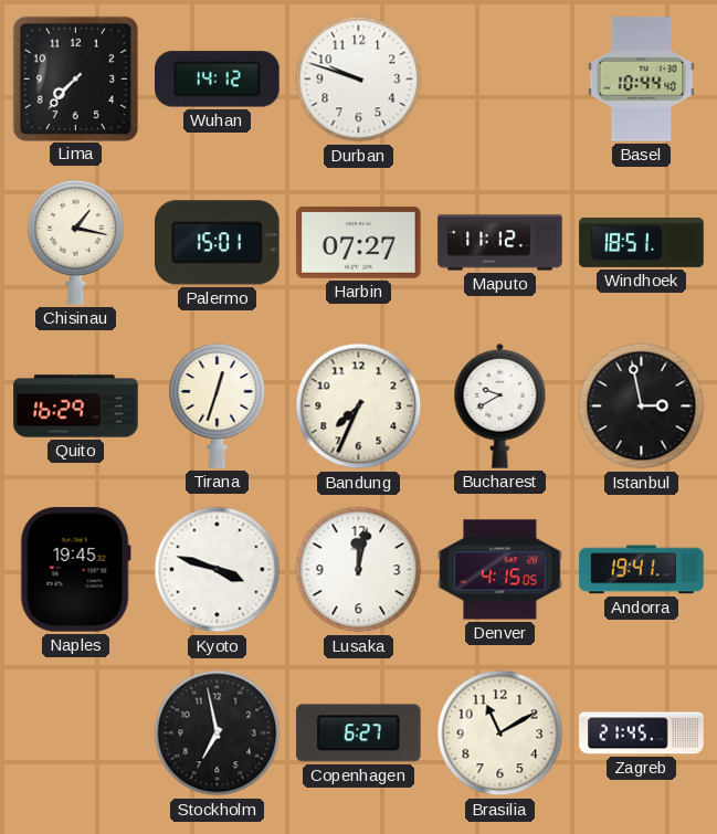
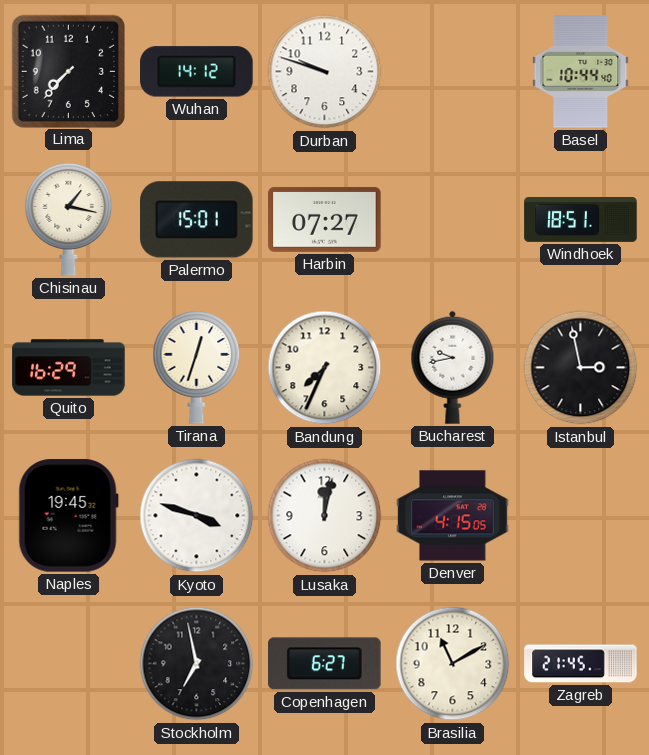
Maputo: 11:12 -> none (500, 243)
Bucharest: 9:40 -> 9:43 (453, 367)
Andorra: 19:41 -> none (642, 570)
